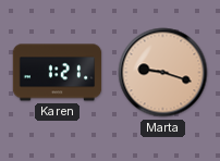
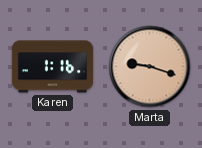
Karen: 1:21 -> 1:16 (53, 67)
